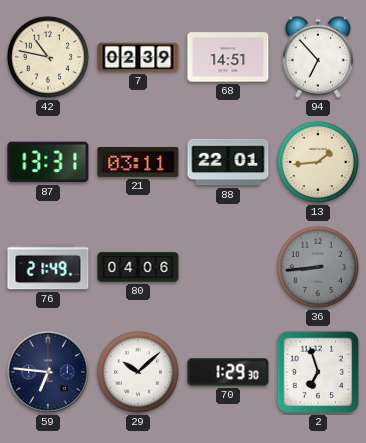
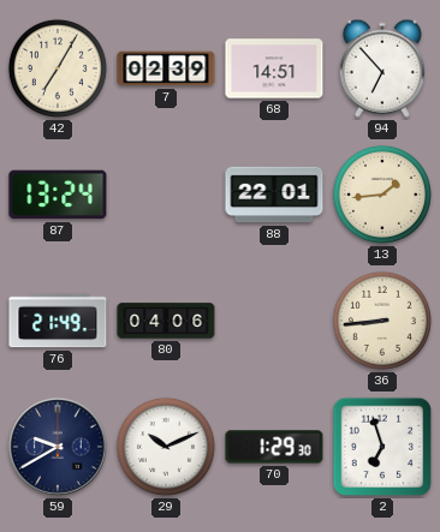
42: 10:47 -> 7:05 (58, 68)
87: 13:31 -> 13:24 (58, 195)
21: 03:11 -> none (138, 162)
36 dial: grey -> cream (382, 321)
59: 6:46 -> 9:40 (58, 447)
29: 10:08 -> 10:11 (166, 447)
